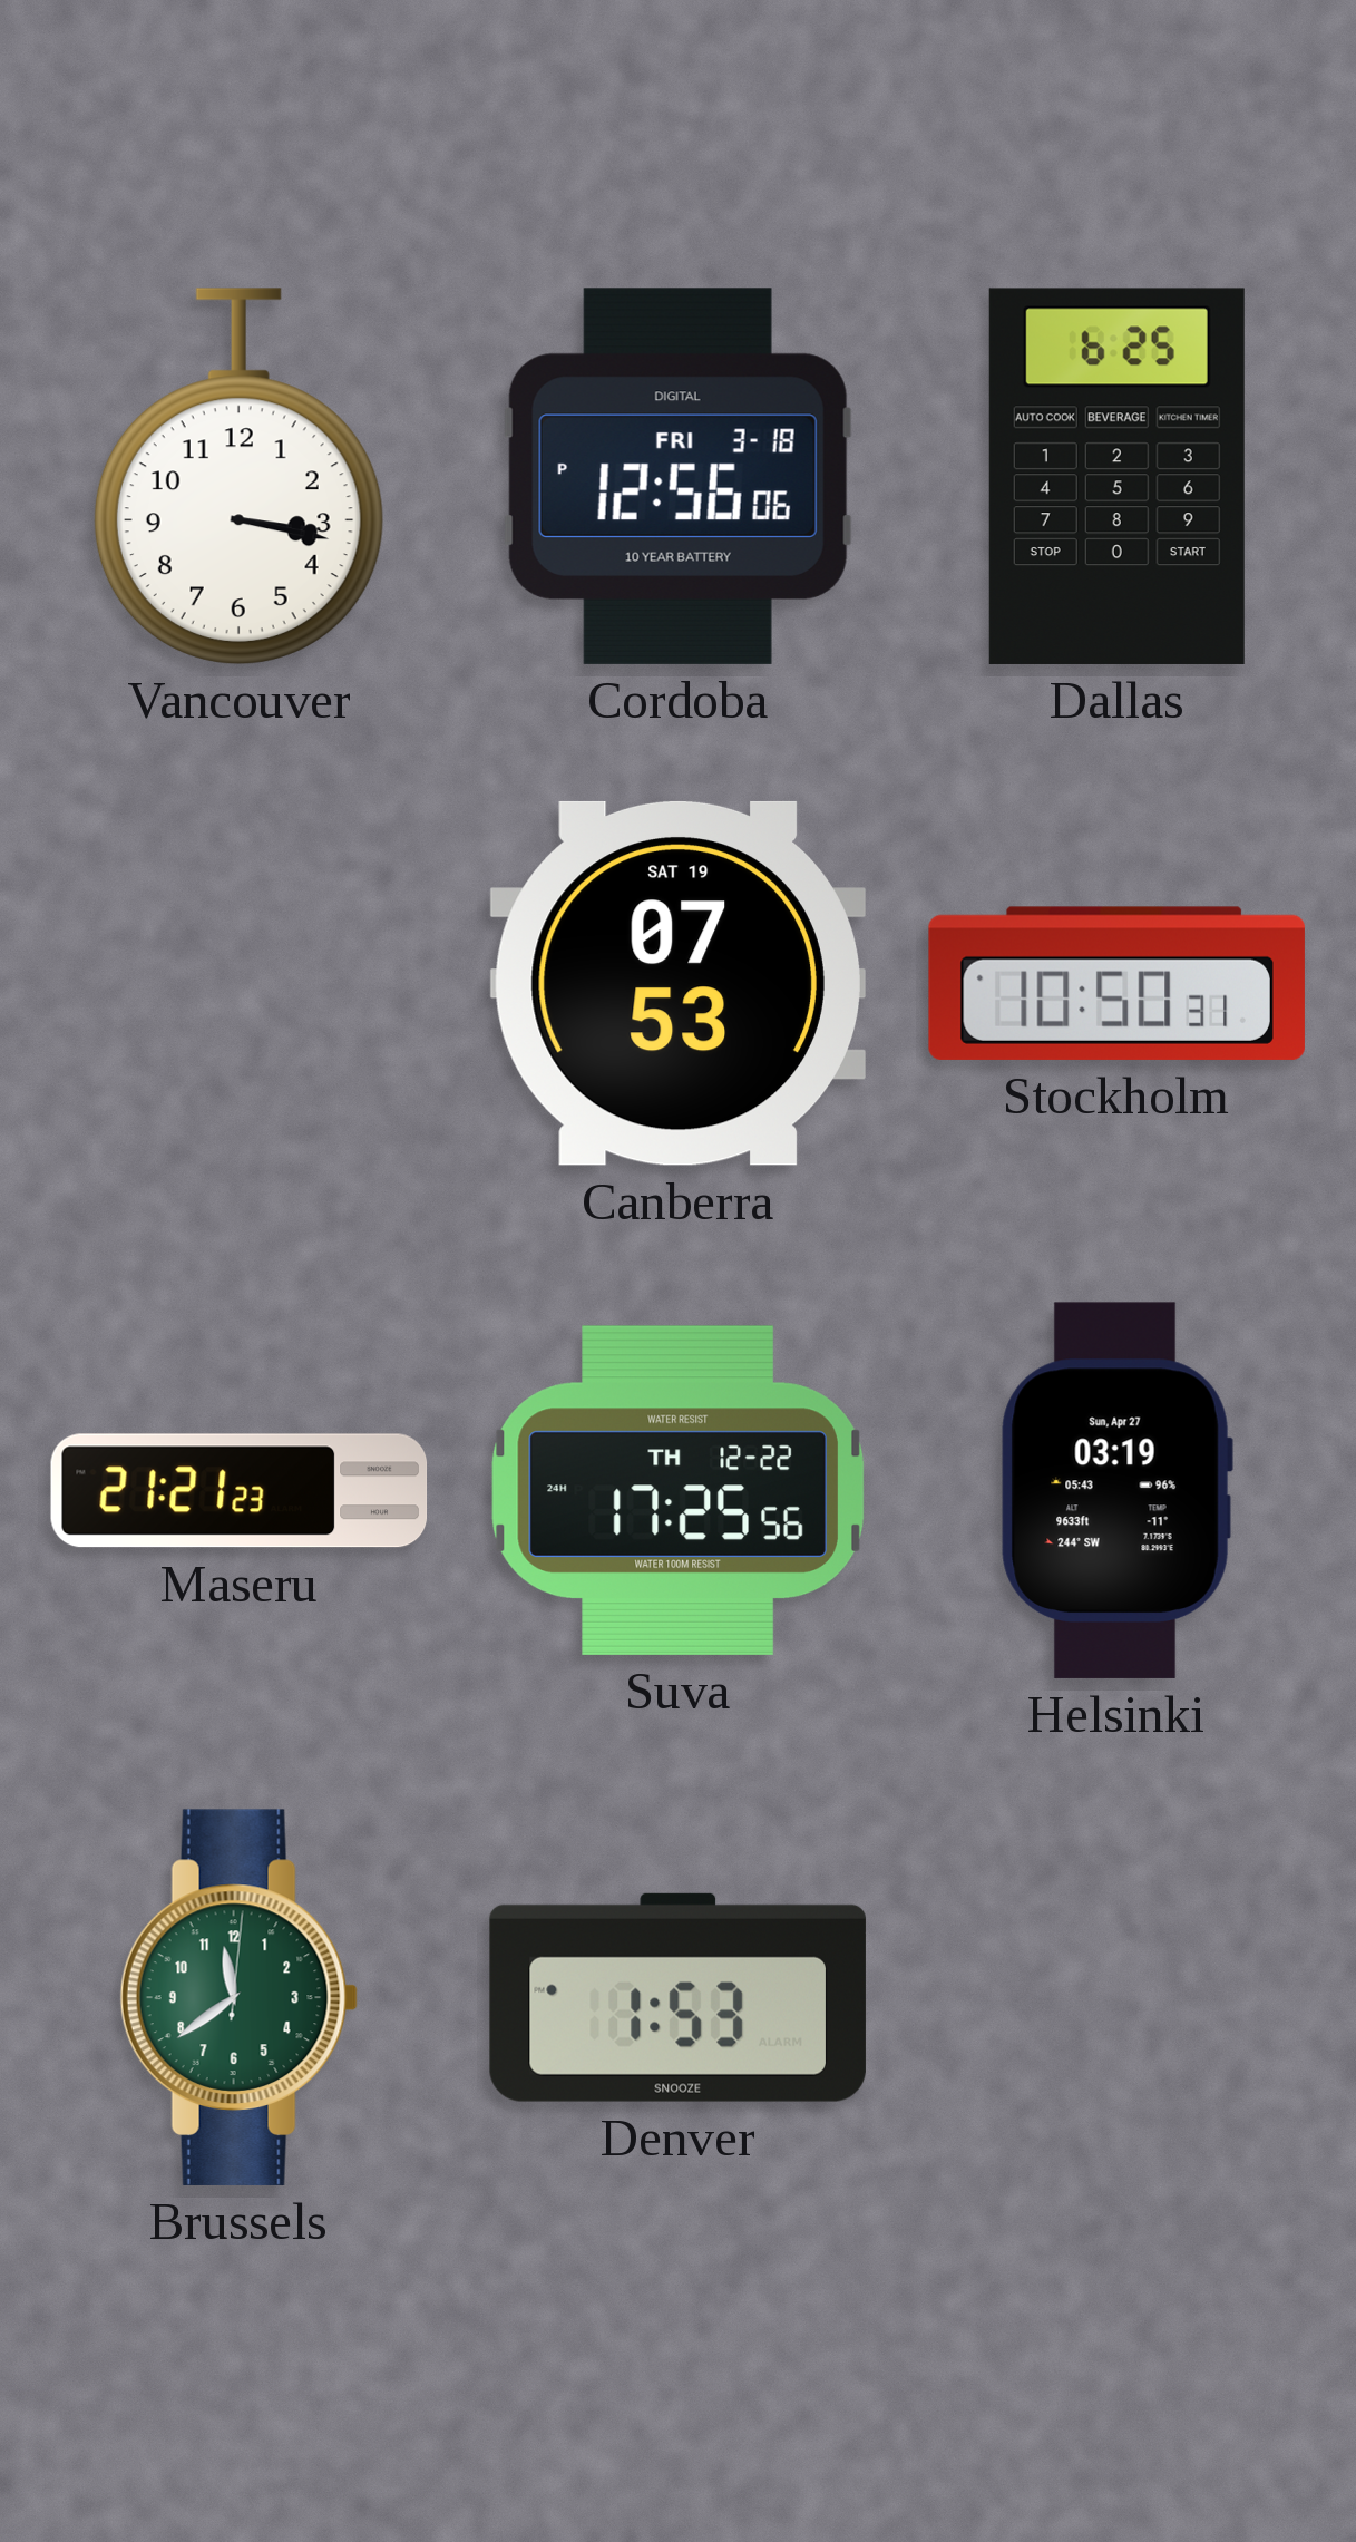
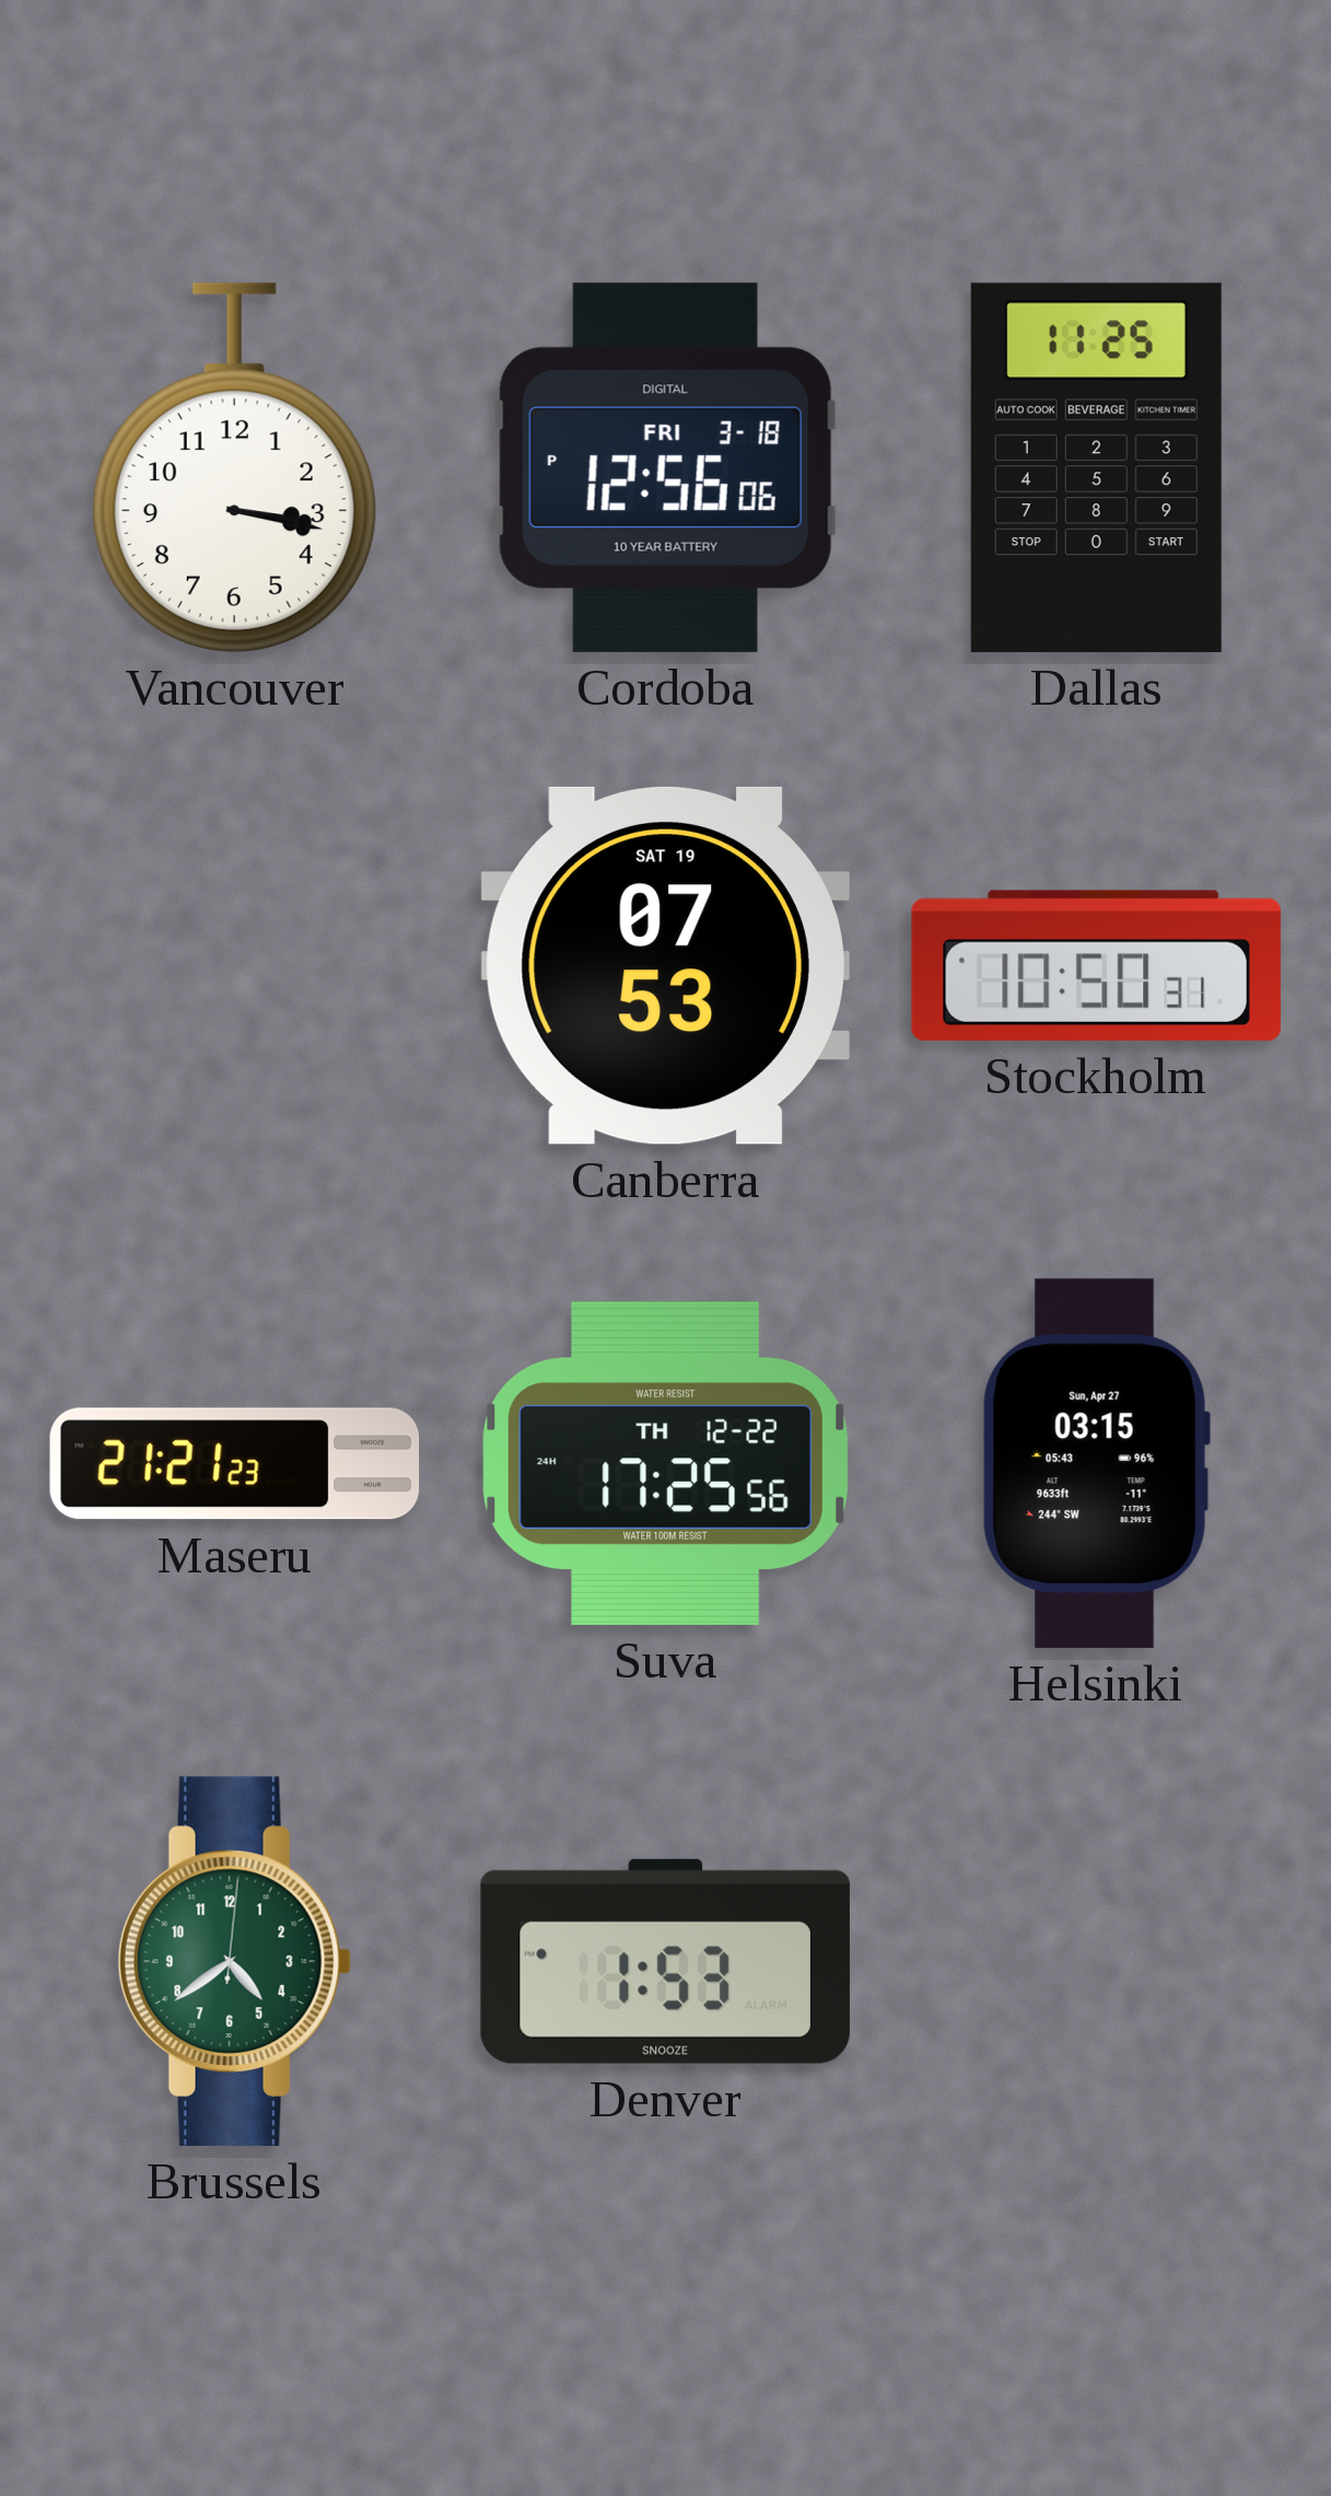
Dallas: 6:25 -> 11:25 (1096, 467)
Helsinki: 03:19 -> 03:15 (1096, 1463)
Brussels: 11:39 -> 4:39 (234, 1961)
